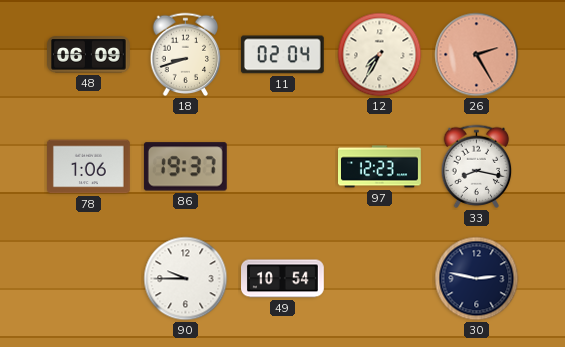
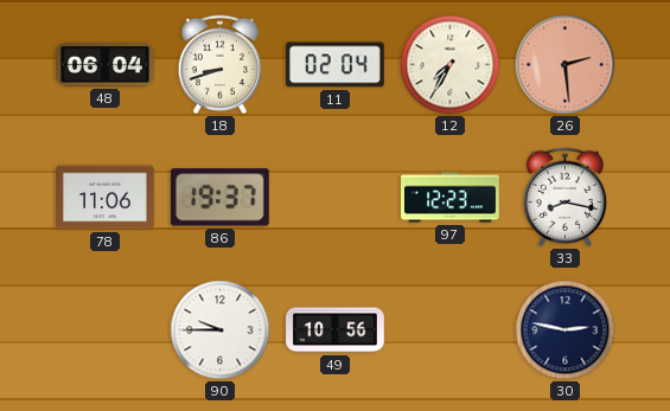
48: 06:09 -> 06:04 (106, 65)
26: 2:25 -> 2:29 (566, 65)
78: 1:06 -> 11:06 (106, 198)
49: 10:54 -> 10:56 (336, 330)
